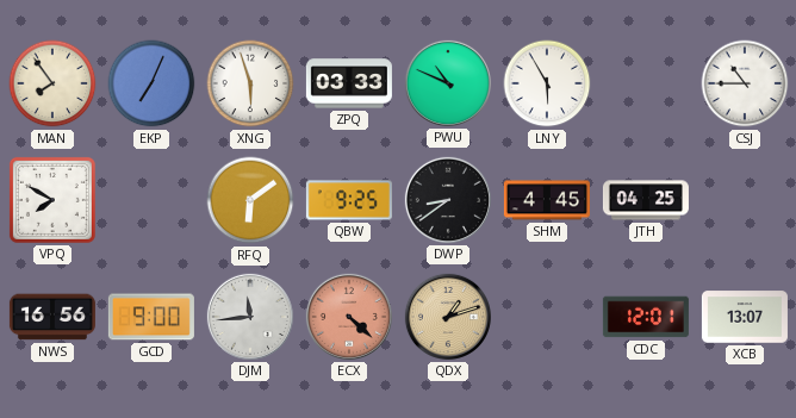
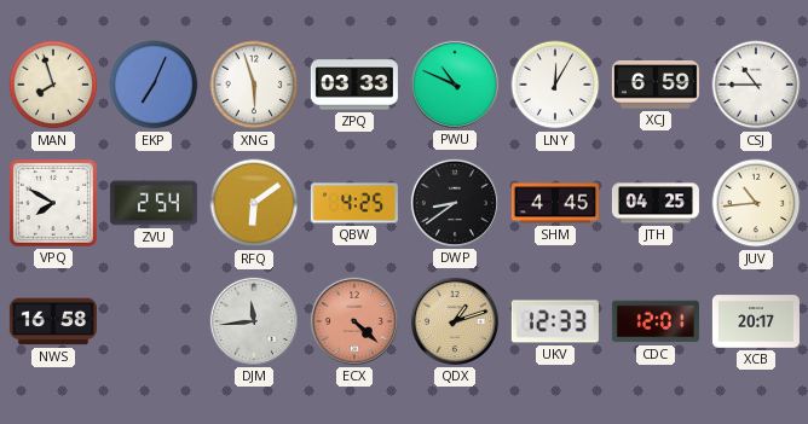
MAN: 7:54 -> 7:57 (53, 85)
LNY: 5:55 -> 12:05 (555, 85)
XCJ: none -> 6:59 (656, 85)
ZVU: none -> 2:54 (154, 203)
QBW: 9:25 -> 4:25 (354, 203)
JUV: none -> 10:44 (756, 203)
NWS: 16:56 -> 16:58 (53, 321)
GCD: 9:00 -> none (151, 317)
UKV: none -> 12:33 (555, 321)
XCB: 13:07 -> 20:17 (756, 321)
